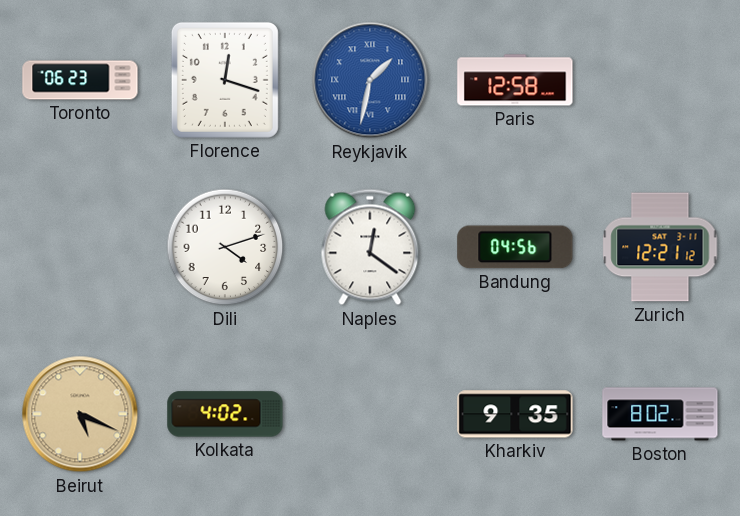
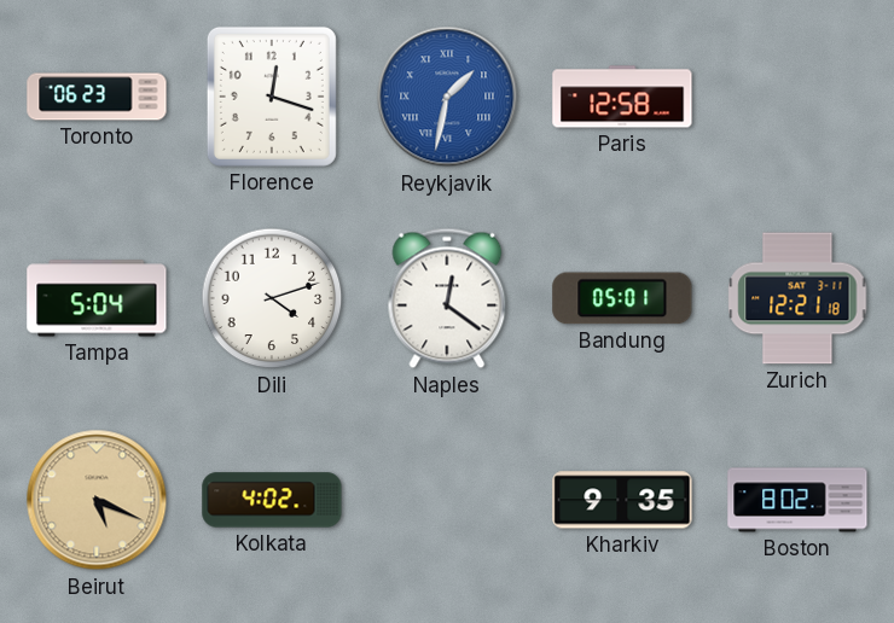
Tampa: none -> 5:04 (97, 298)
Bandung: 04:56 -> 05:01 (622, 298)
Zurich: 12:21:12 -> 12:21:18 (797, 298)
